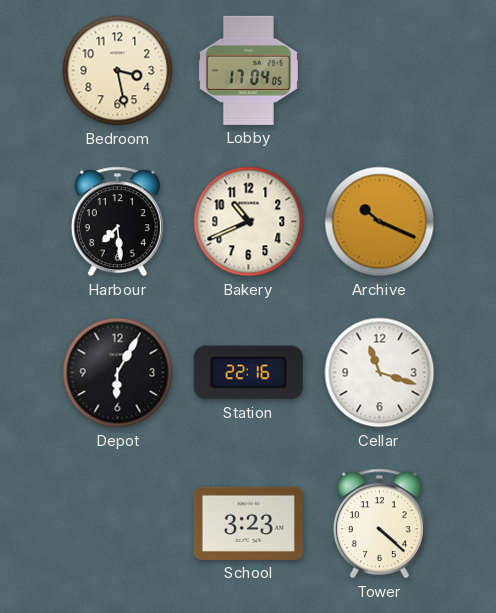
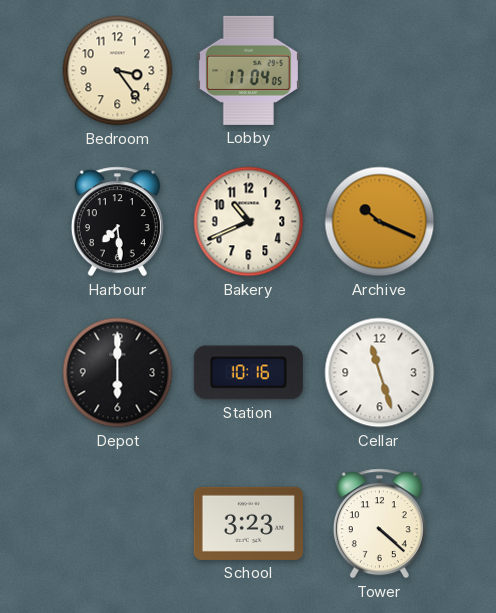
Bedroom: 3:28 -> 3:24 (118, 71)
Depot: 6:05 -> 6:00 (118, 373)
Station: 22:16 -> 10:16 (248, 373)
Cellar: 11:18 -> 11:27 (380, 373)
